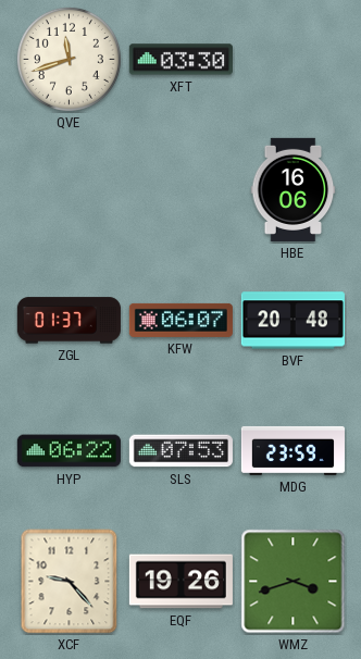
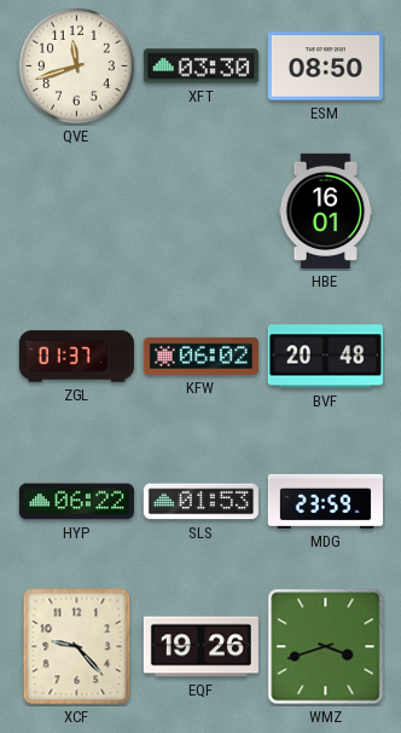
ESM: none -> 08:50 (325, 67)
HBE: 16:06 -> 16:01 (326, 210)
KFW: 06:07 -> 06:02 (200, 356)
SLS: 07:53 -> 01:53 (200, 502)
